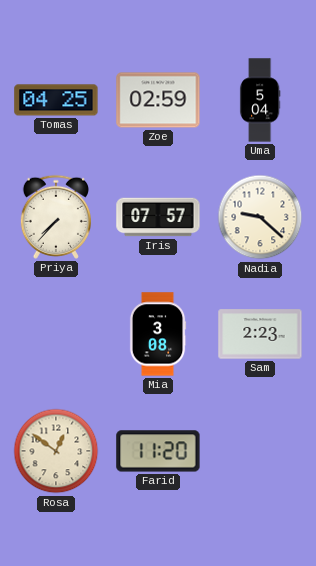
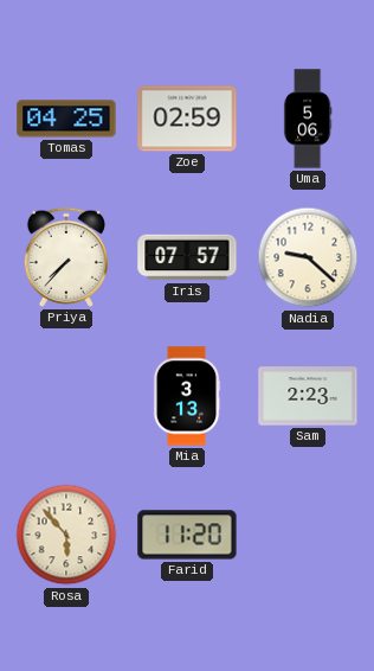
Uma: 5:04 -> 5:06 (308, 119)
Mia: 3:08 -> 3:13 (187, 396)
Rosa: 12:51 -> 5:53 (66, 535)
